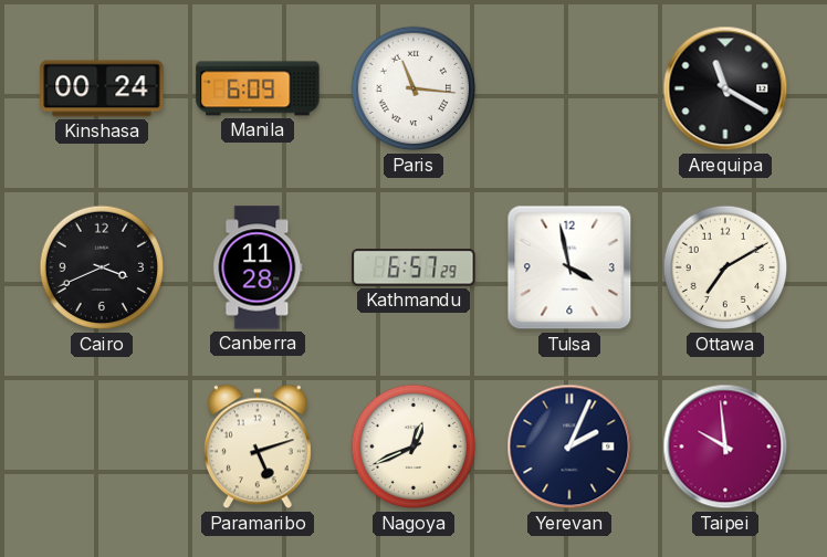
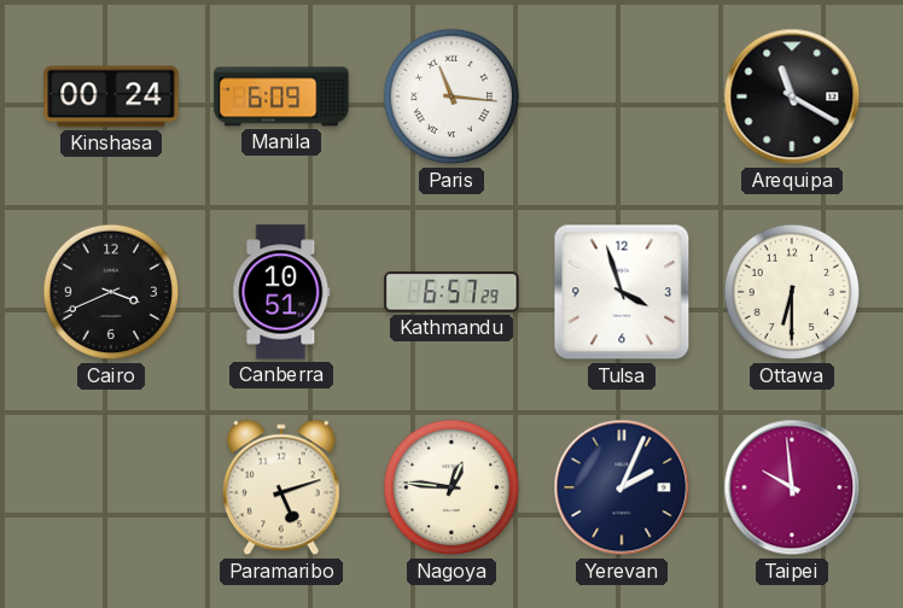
Canberra: 11:28 -> 10:51 (281, 292)
Tulsa: 3:58 -> 3:57 (622, 292)
Ottawa: 7:10 -> 6:30 (792, 292)
Nagoya: 12:41 -> 12:46 (451, 487)
